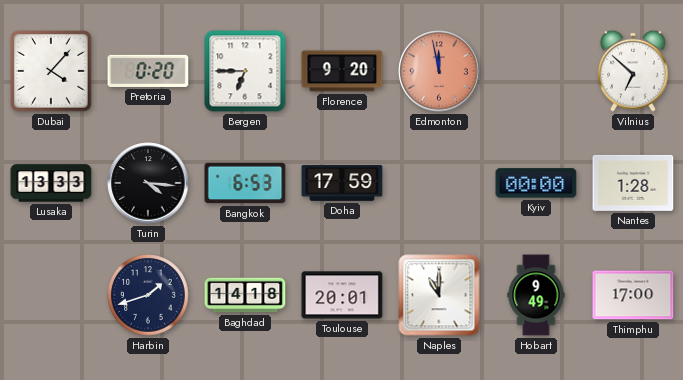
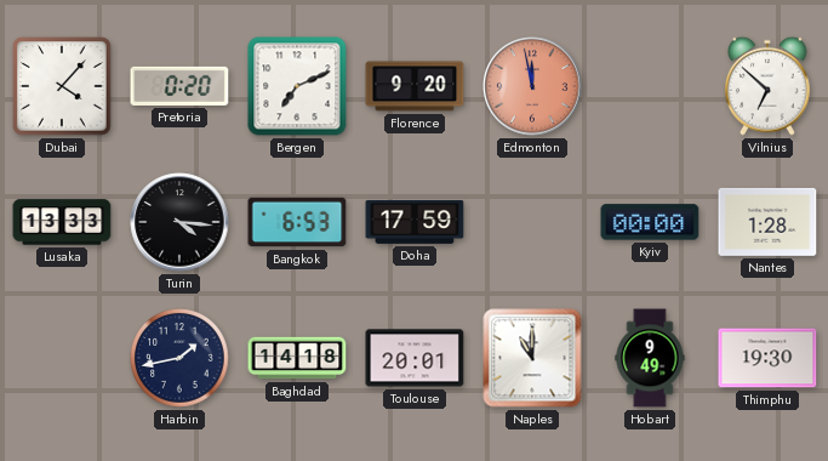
Bergen: 6:45 -> 7:11 (297, 86)
Harbin: 1:42 -> 1:43 (179, 358)
Thimphu: 17:00 -> 19:30 (767, 358)
